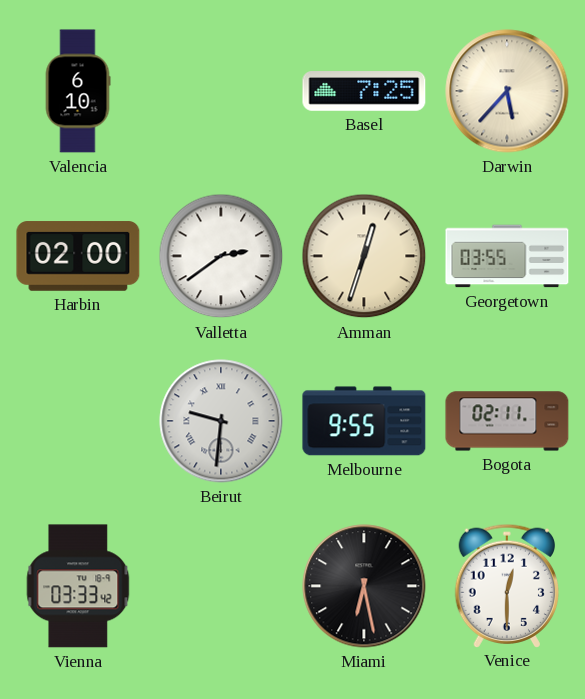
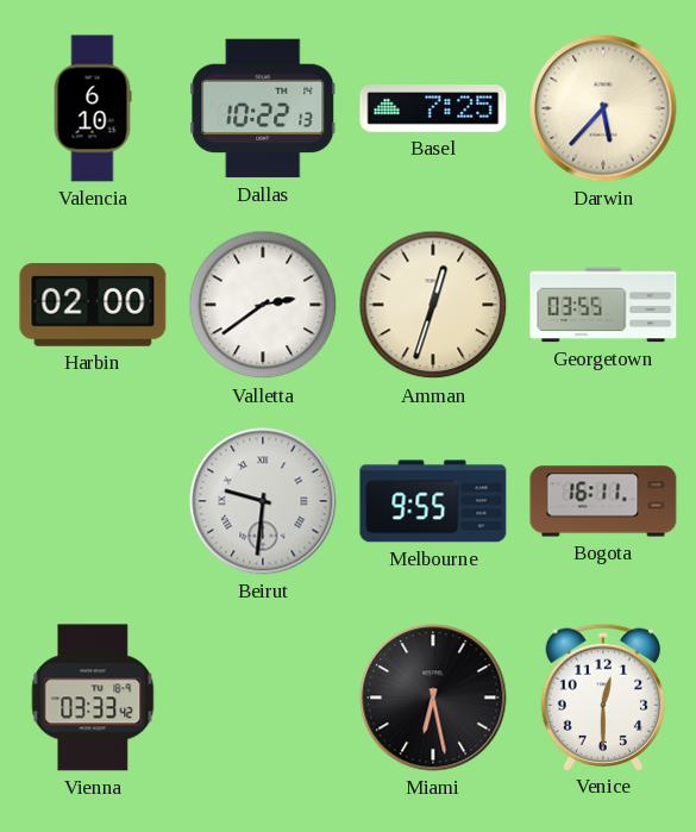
Dallas: none -> 10:22 (263, 108)
Bogota: 02:11 -> 16:11 (603, 501)
